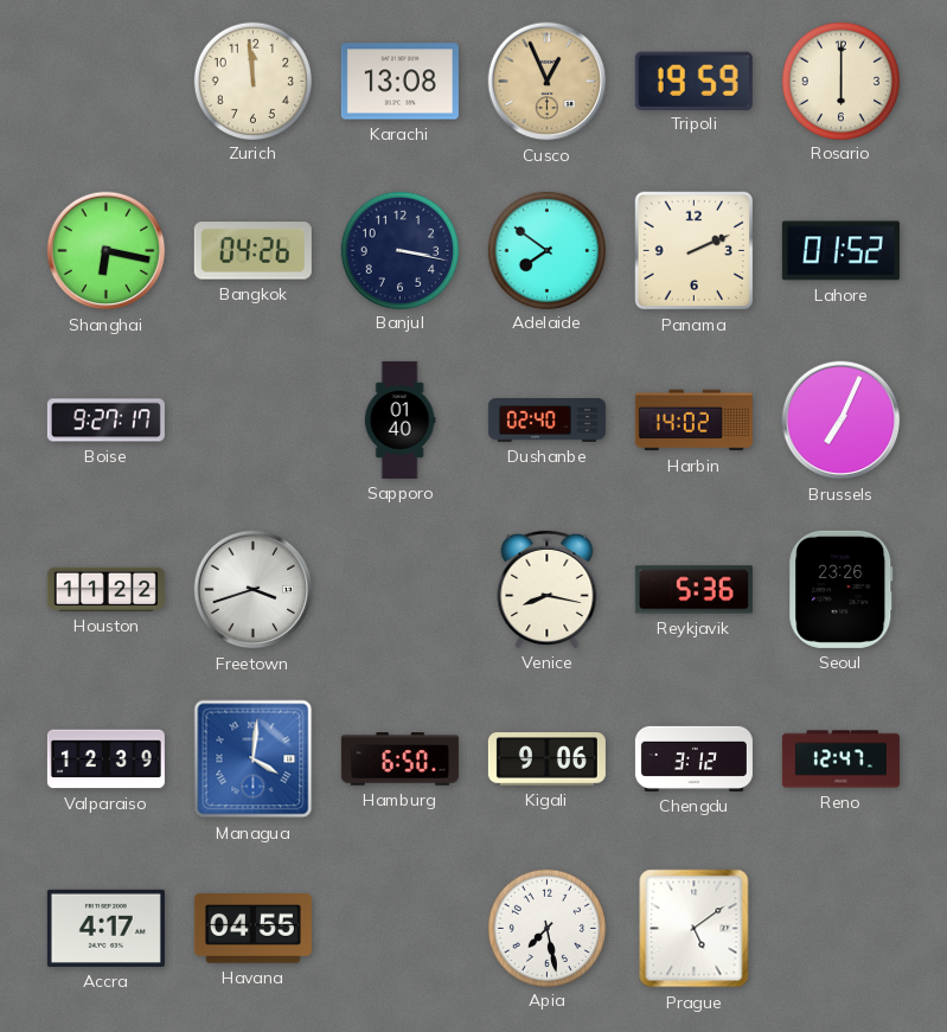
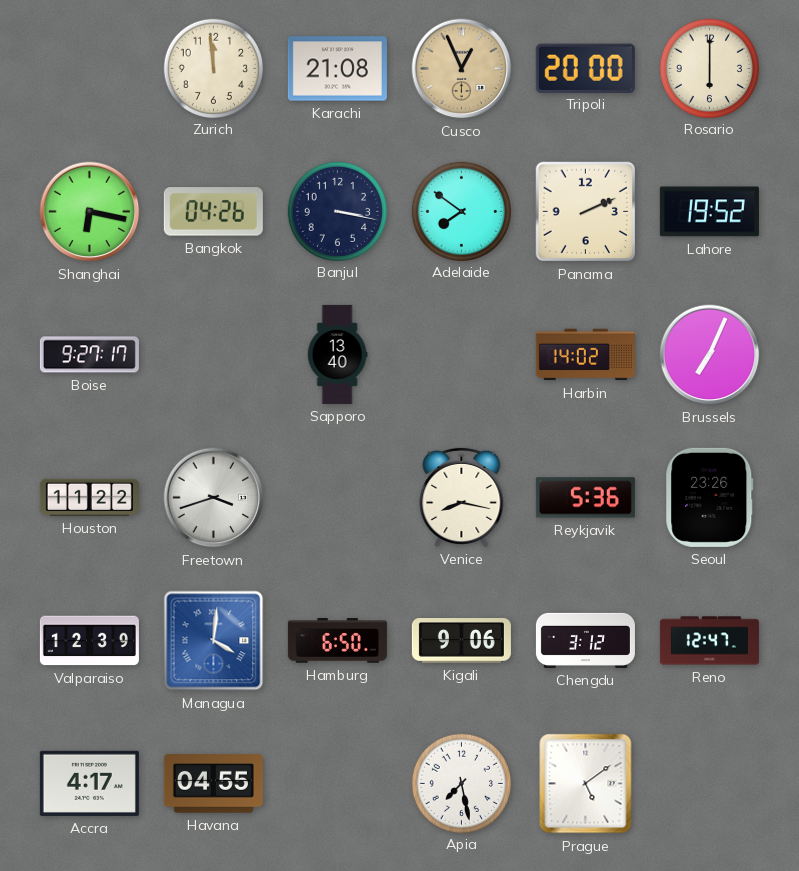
Karachi: 13:08 -> 21:08 (337, 69)
Tripoli: 19:59 -> 20:00 (585, 68)
Lahore: 01:52 -> 19:52 (709, 212)
Sapporo: 01:40 -> 13:40 (337, 354)
Dushanbe: 02:40 -> none (546, 421)
